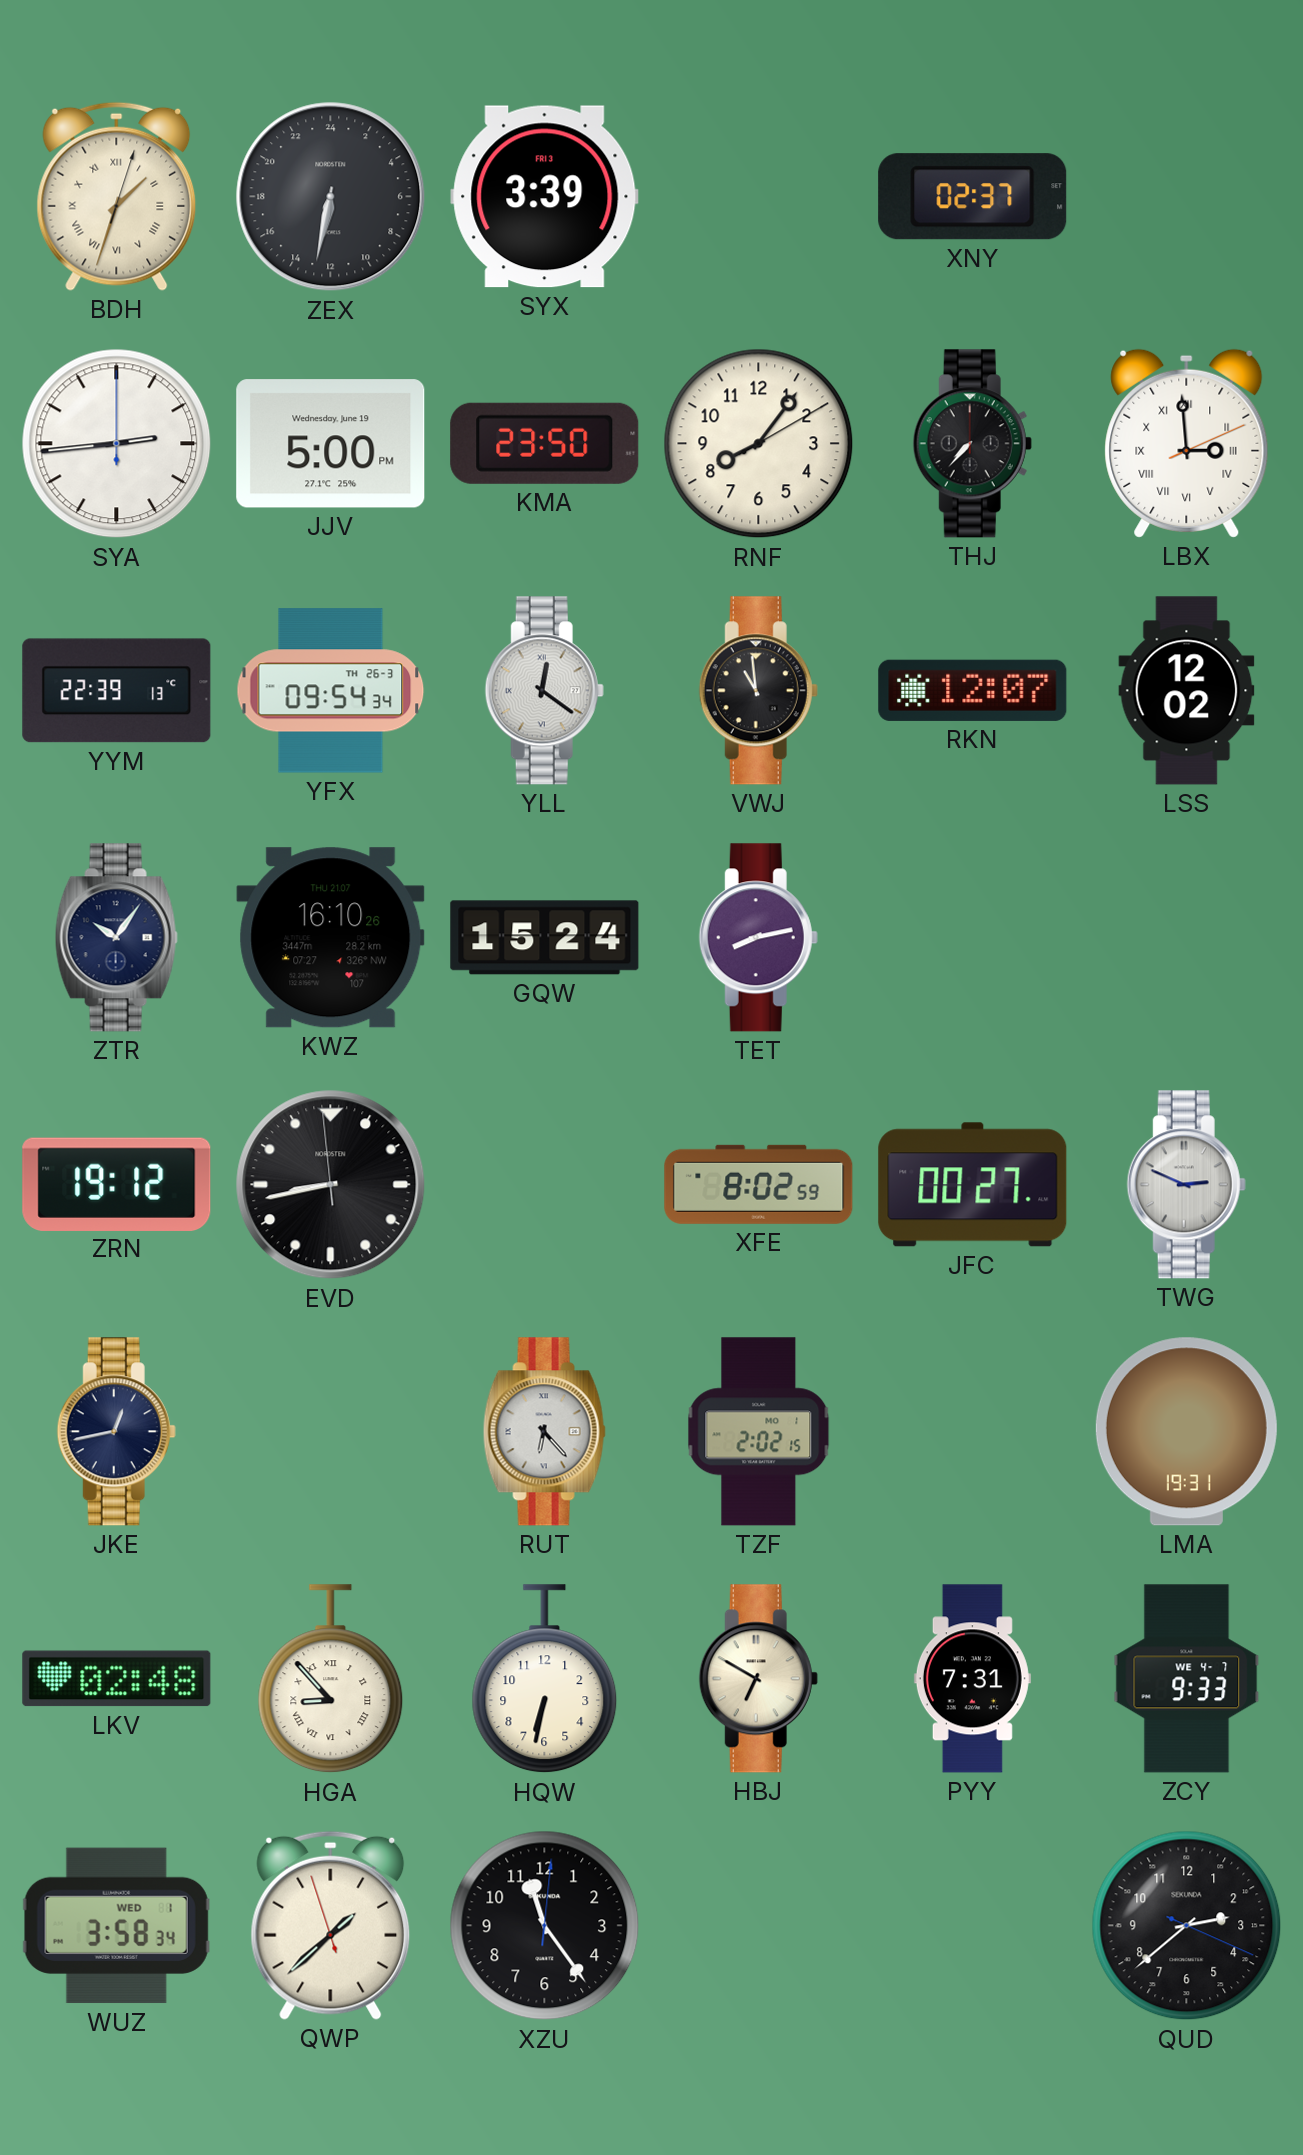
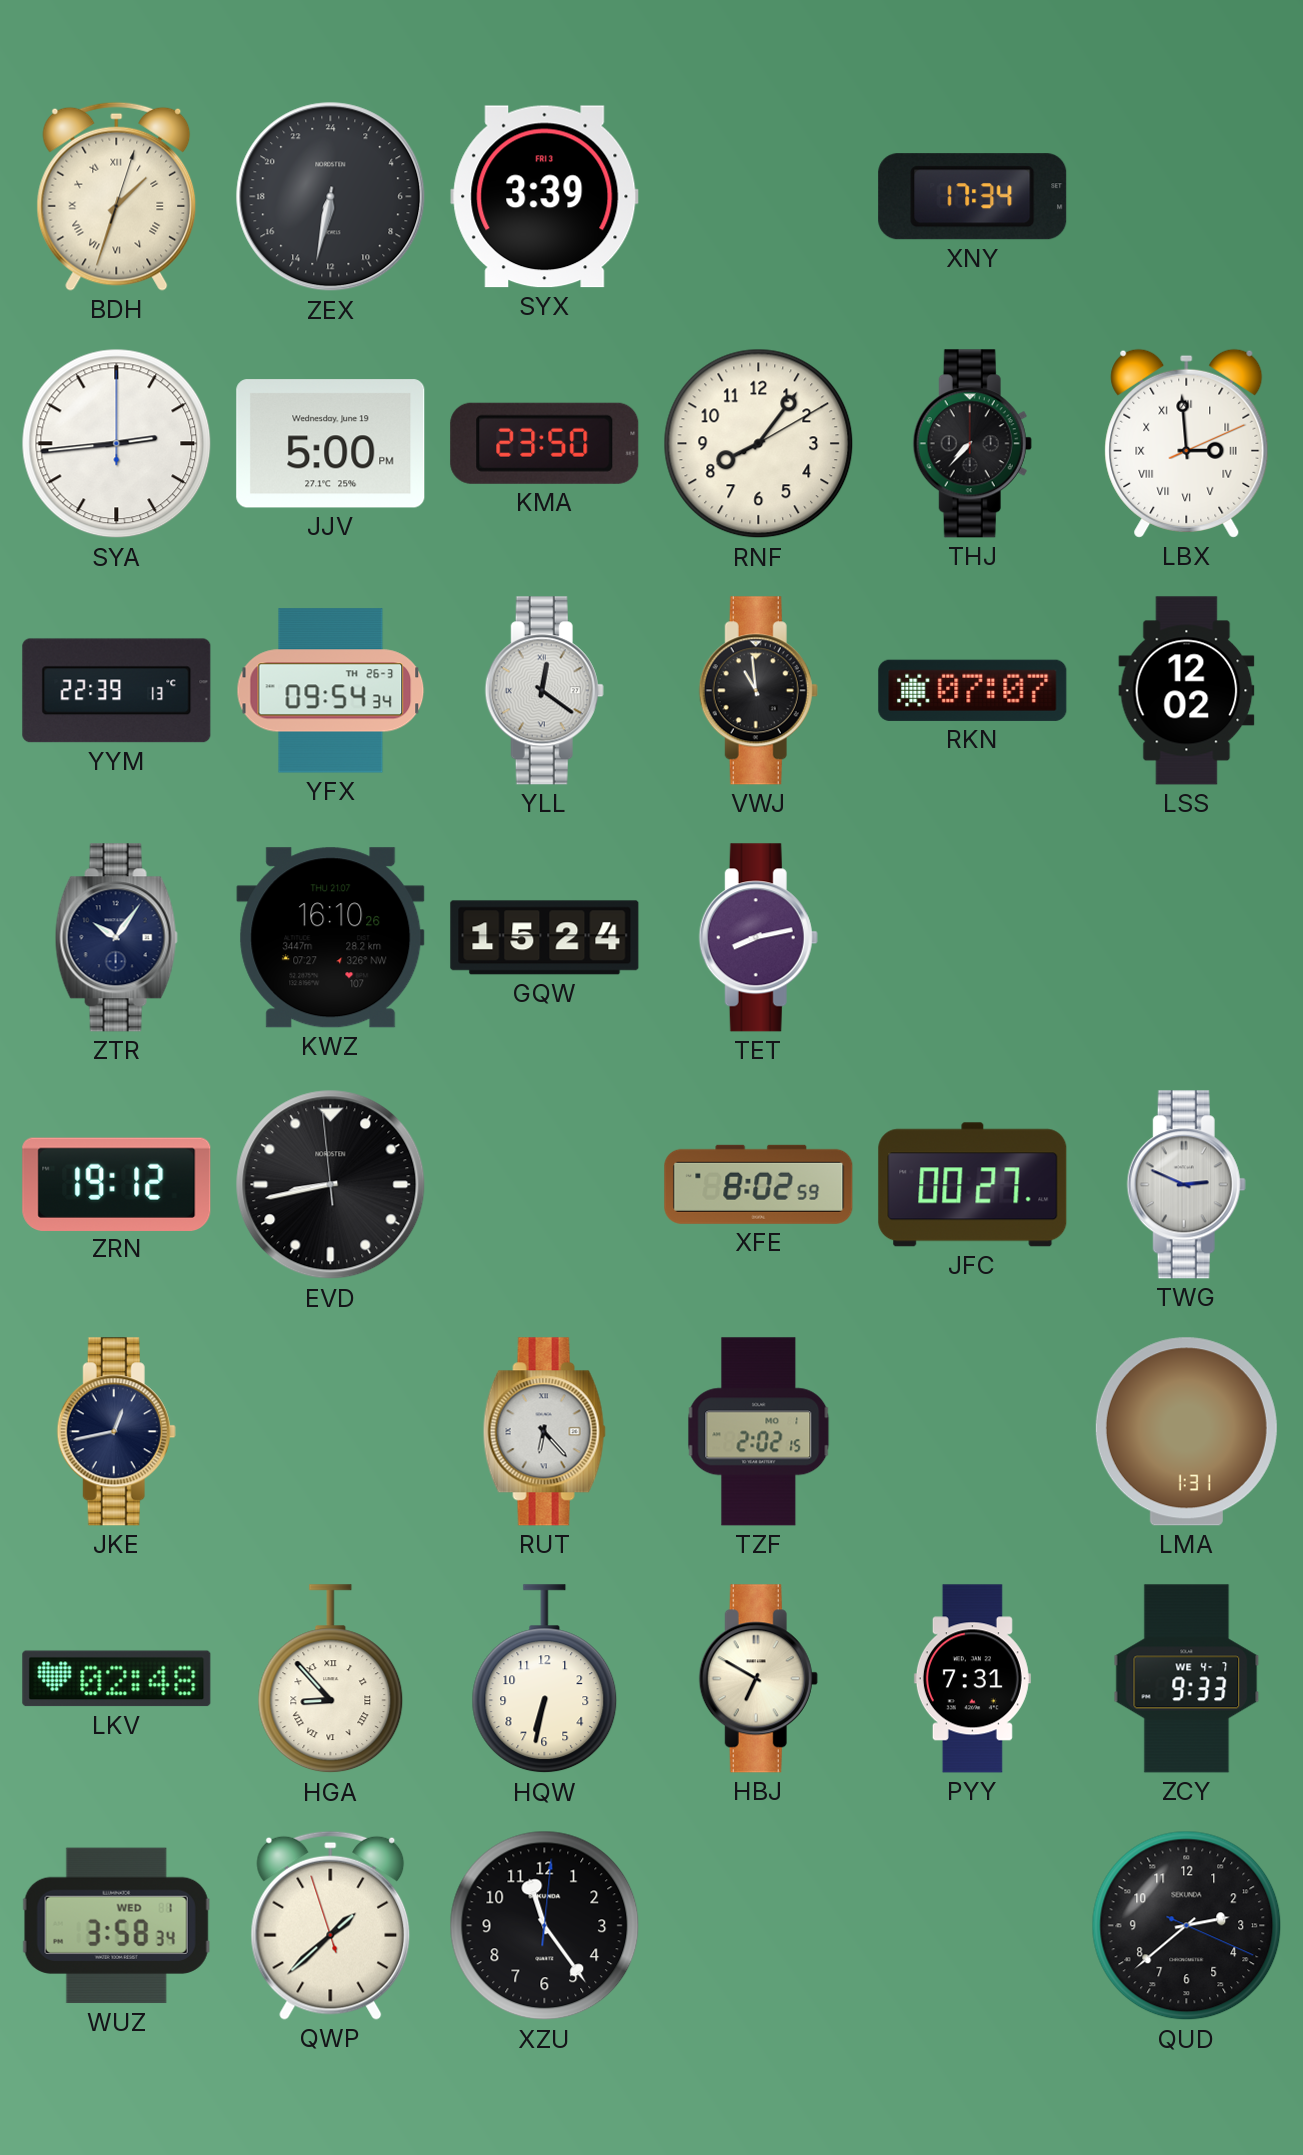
XNY: 02:37 -> 17:34 (973, 197)
RKN: 12:07 -> 07:07 (973, 690)
LMA: 19:31 -> 1:31 (1186, 1432)
